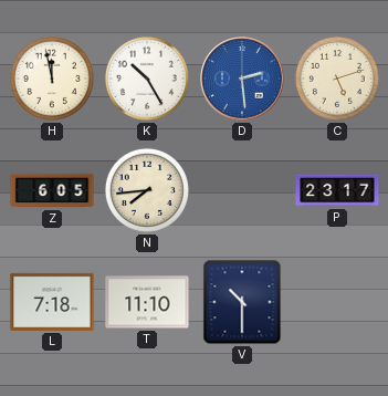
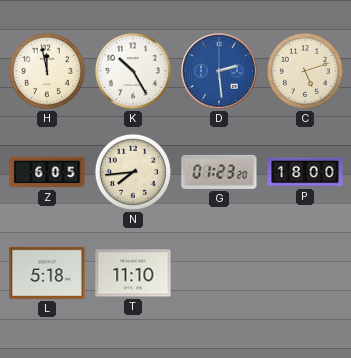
G: none -> 01:23 (219, 172)
P: 23:17 -> 18:00 (305, 172)
L: 7:18 -> 5:18 (47, 273)
V: 10:30 -> none (242, 302)
